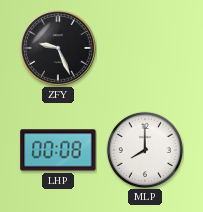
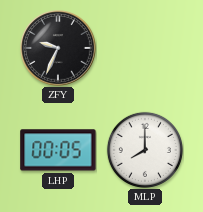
ZFY: 9:26 -> 9:34 (58, 48)
LHP: 00:08 -> 00:05 (58, 150)
